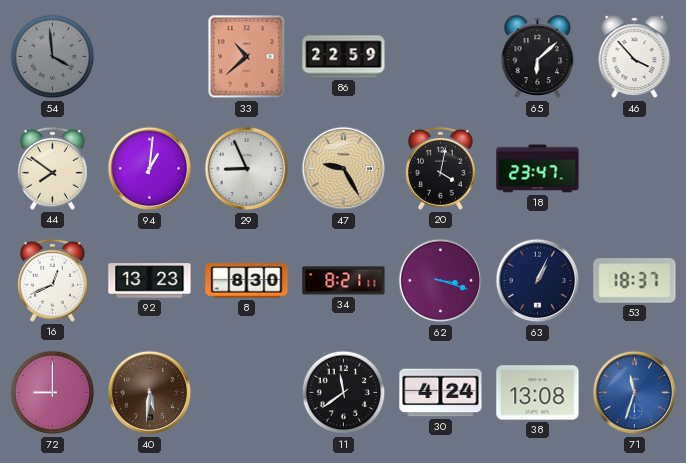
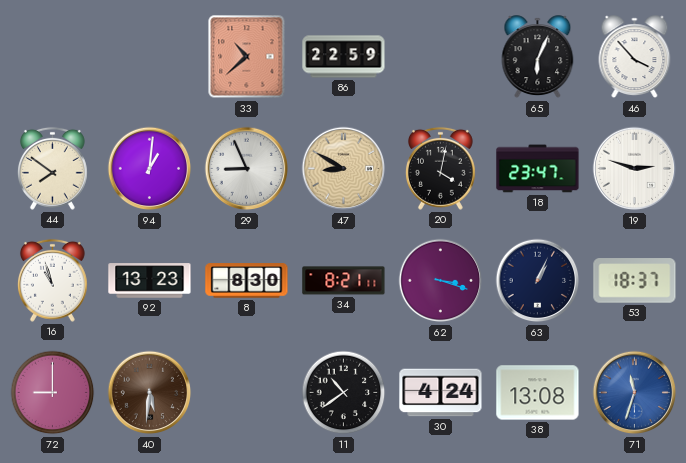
54: 3:59 -> none (53, 57)
65: 6:08 -> 6:04 (538, 57)
47: 9:25 -> 8:50 (344, 169)
19: none -> 2:48 (635, 169)
16: 12:41 -> 10:57 (52, 280)
11: 11:39 -> 10:39 (344, 393)
